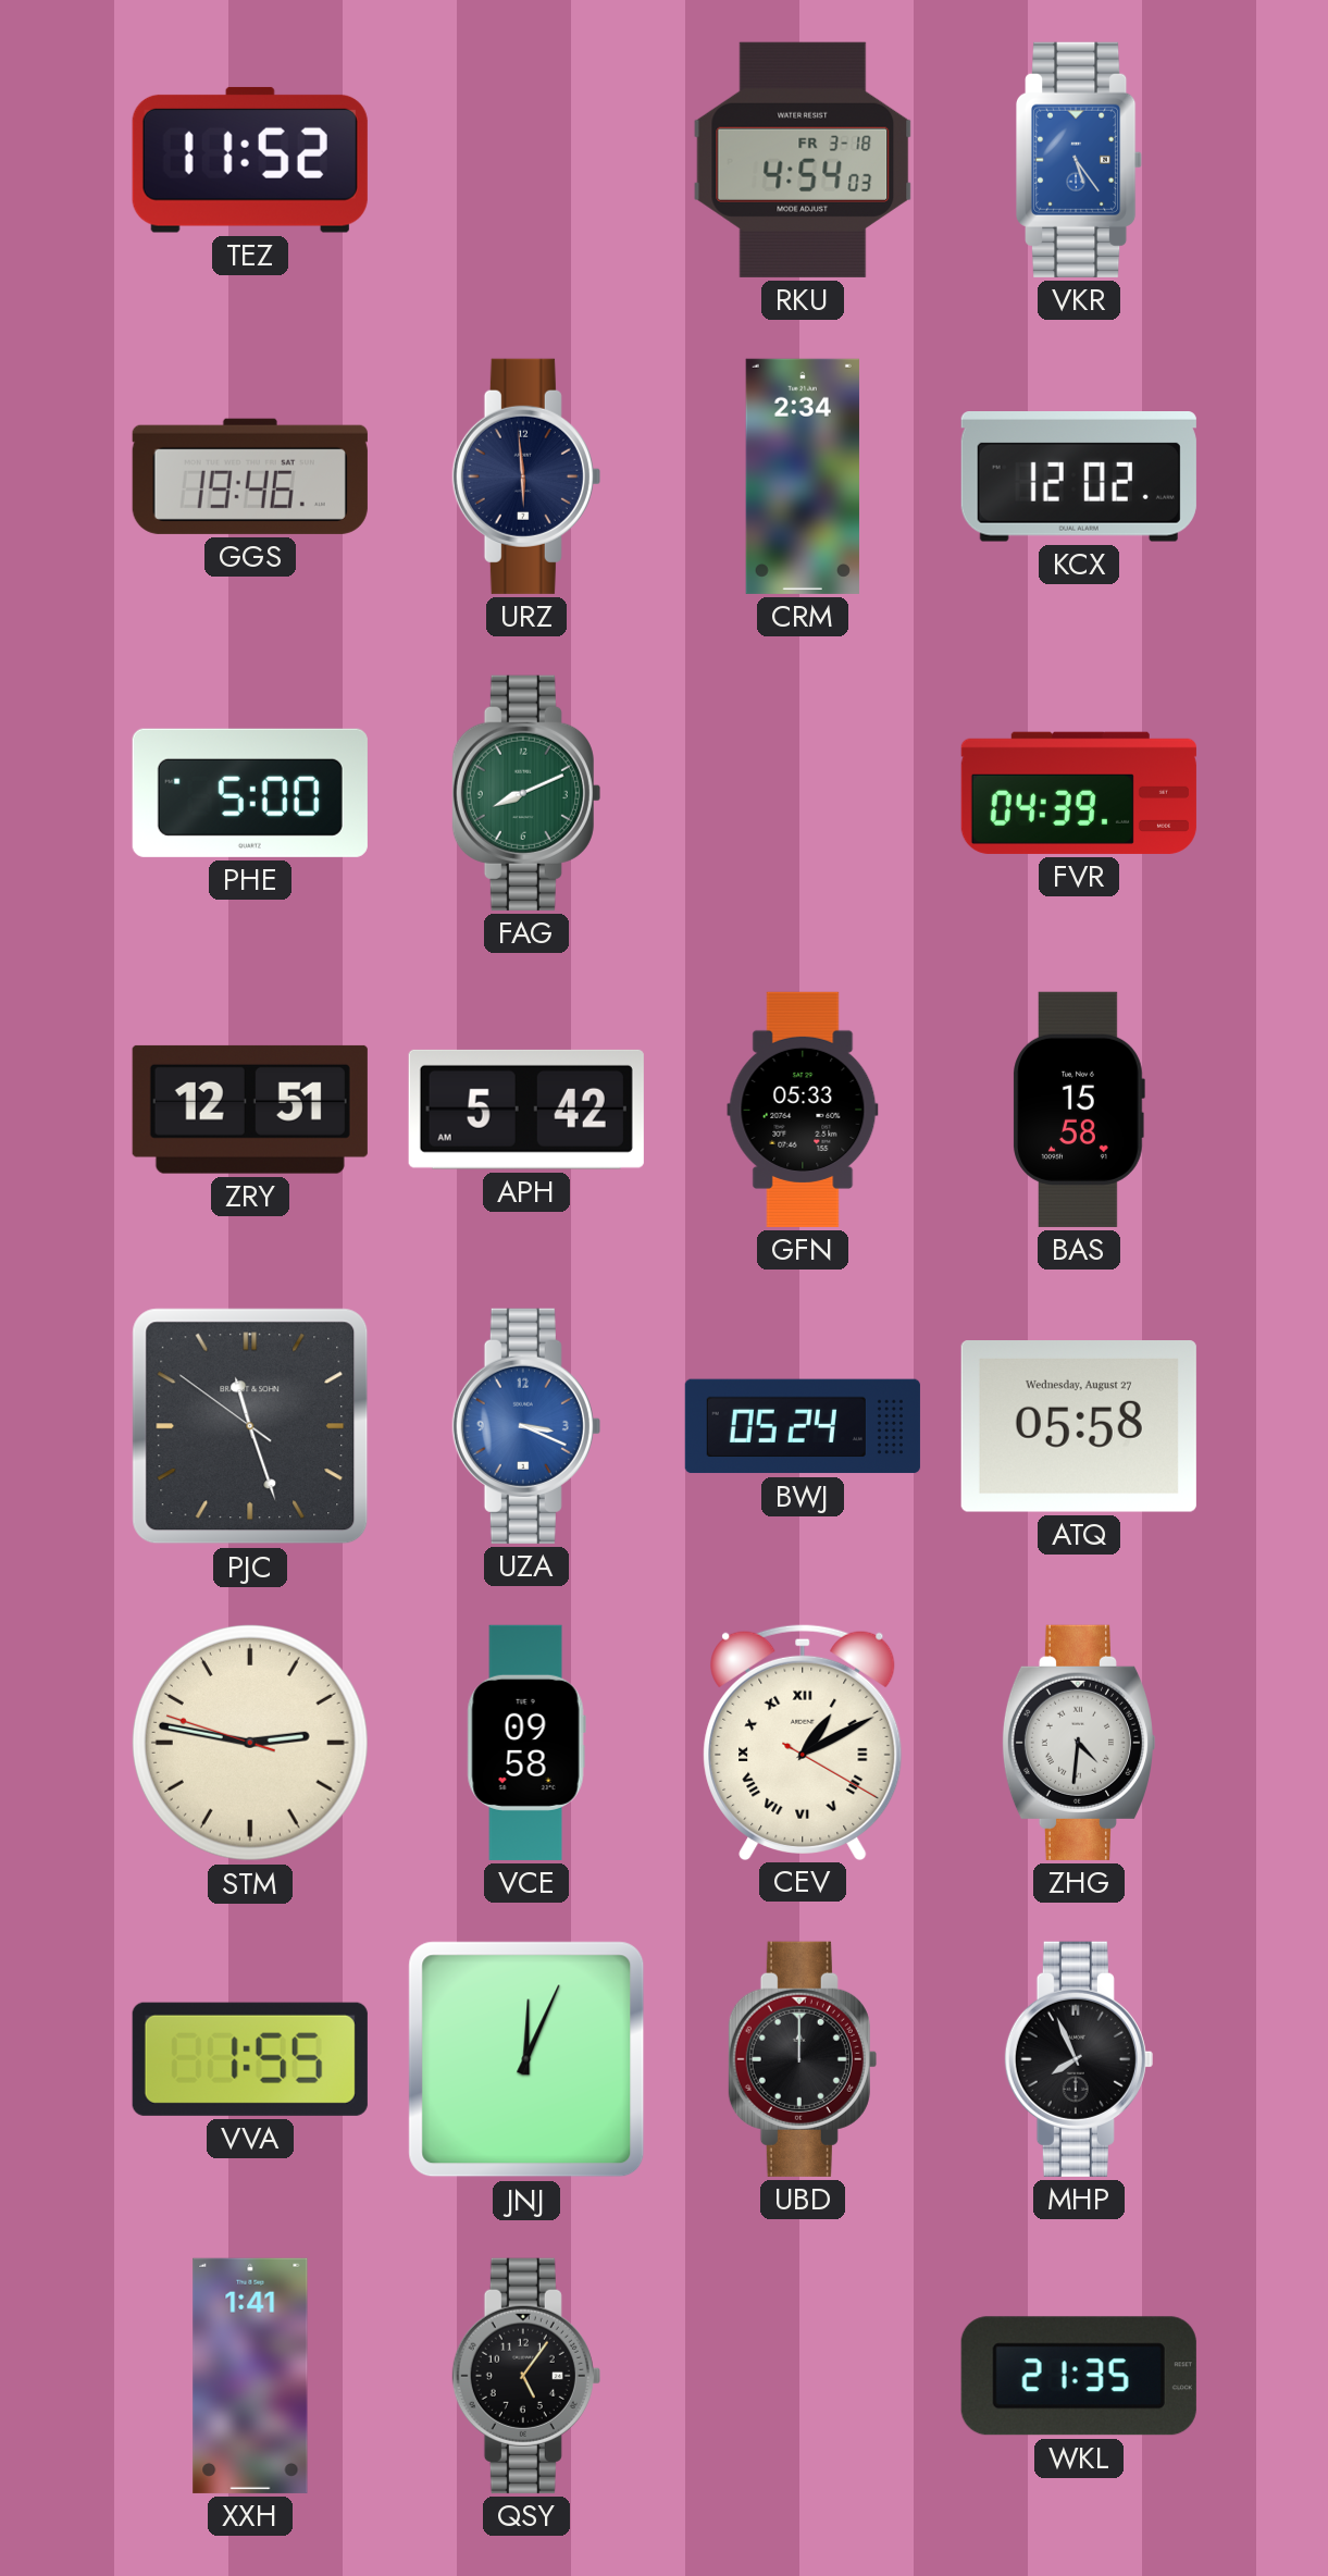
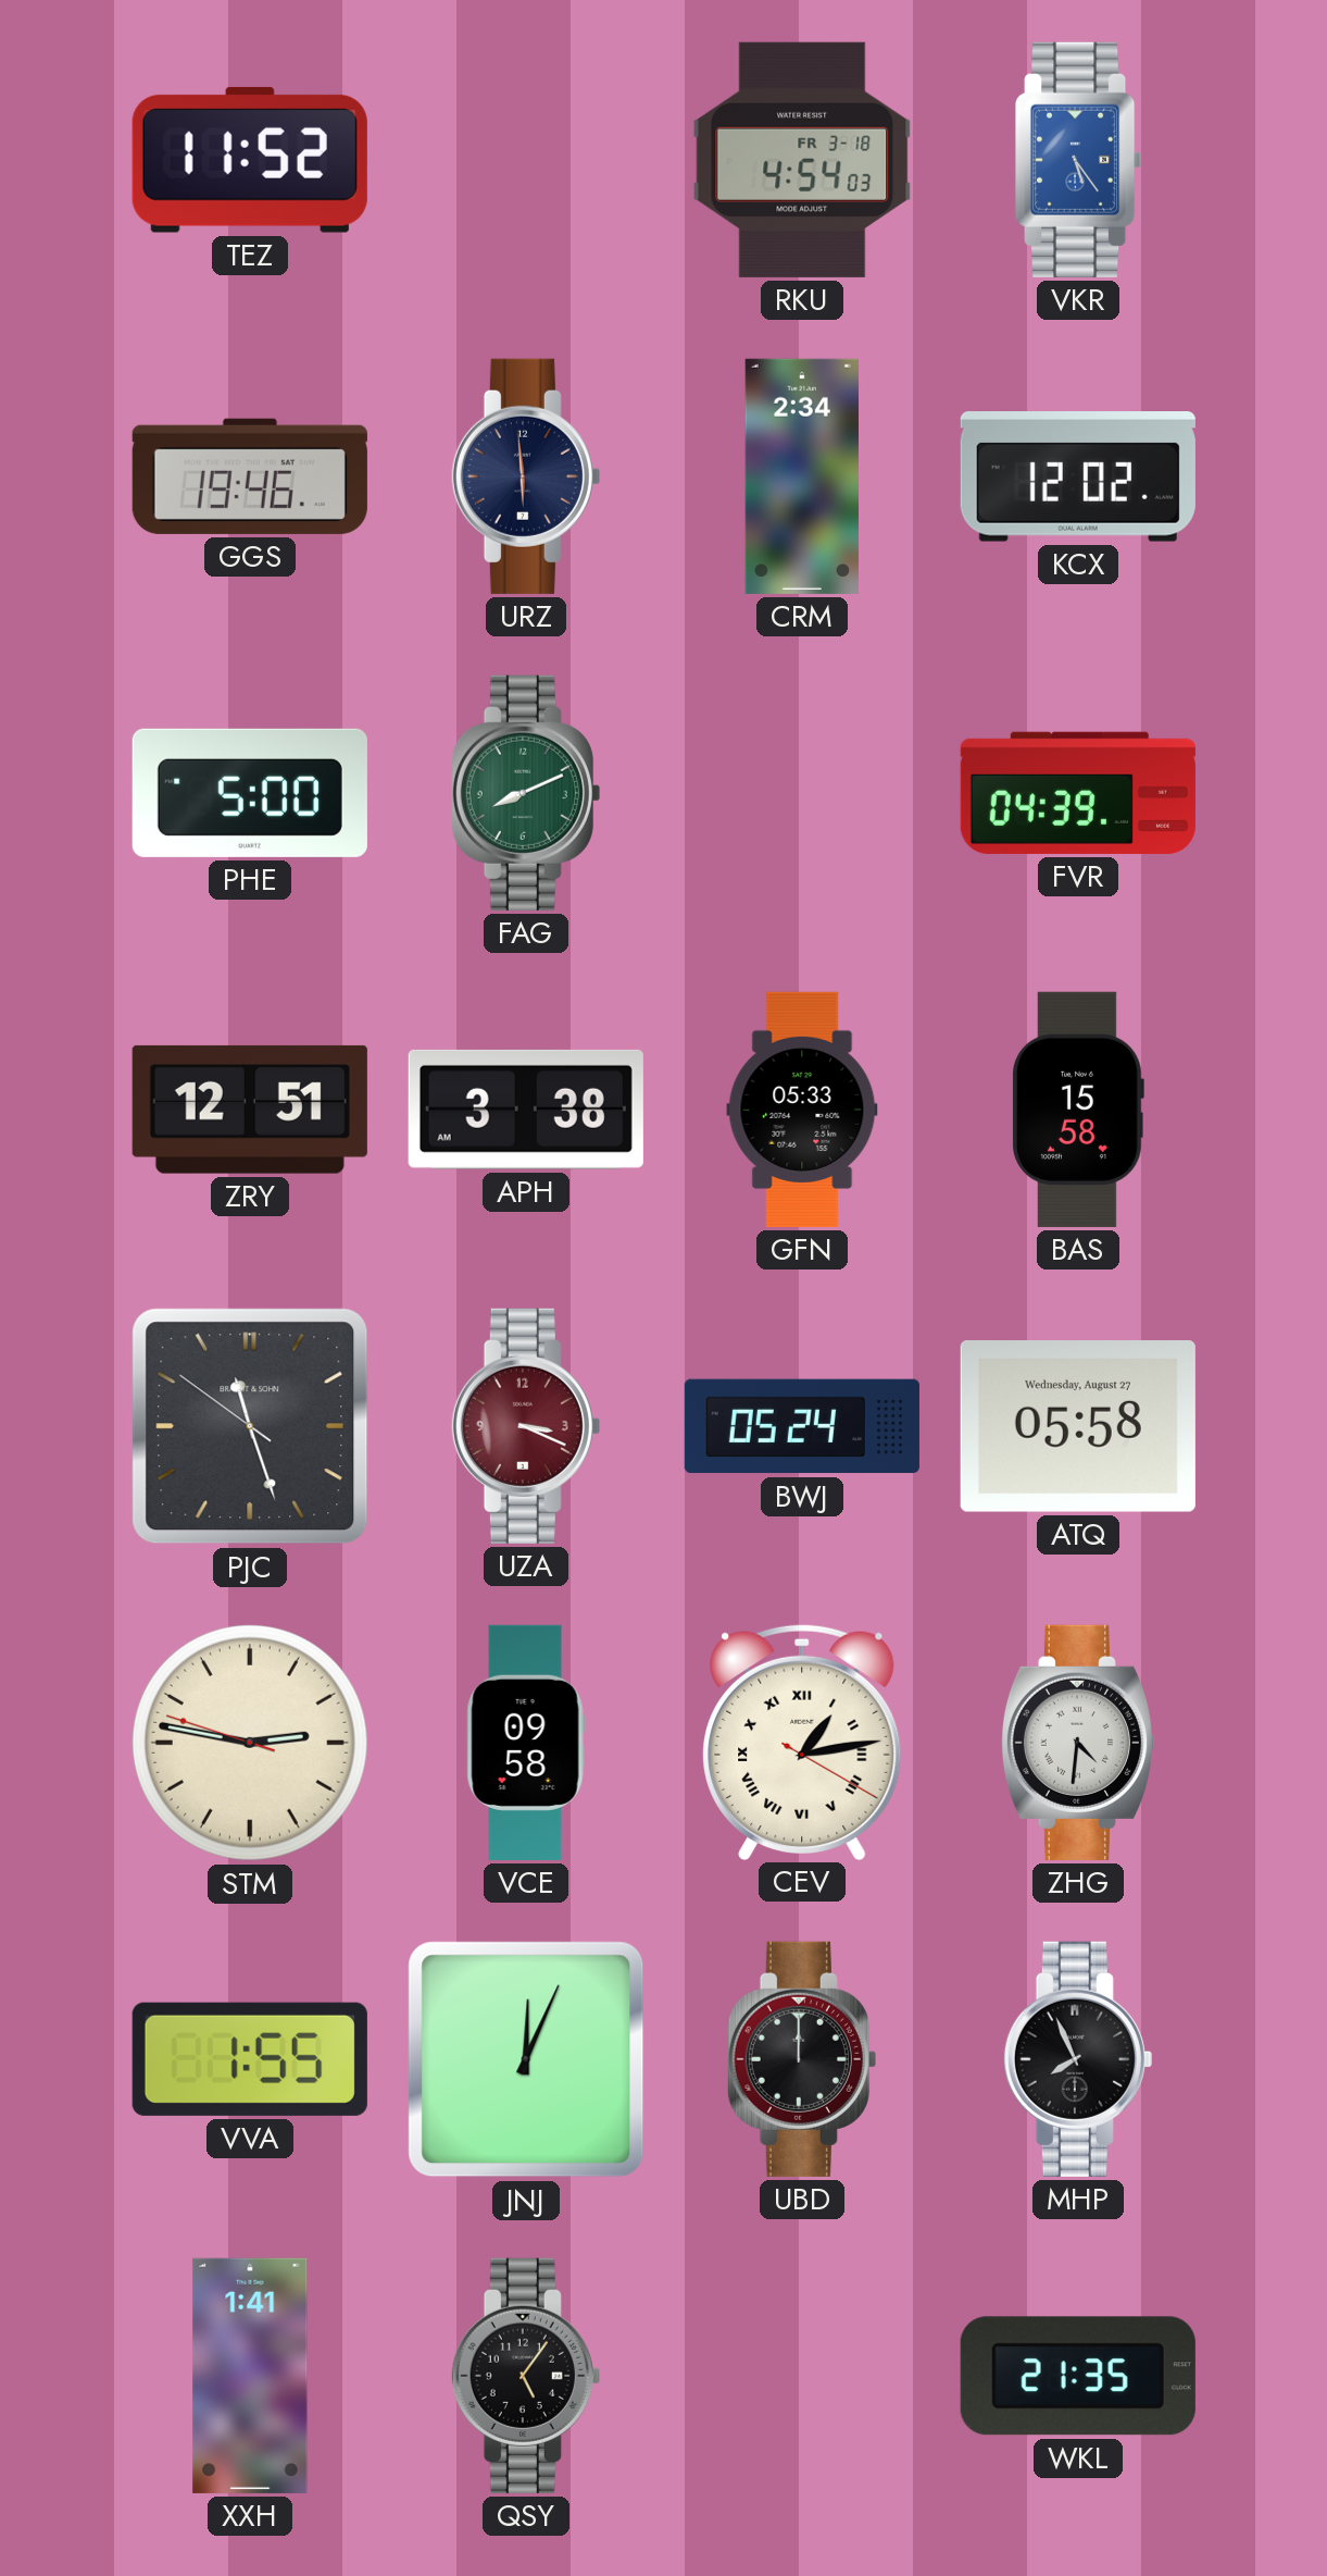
APH: 5:42 -> 3:38 (526, 1110)
UZA dial: blue -> burgundy (526, 1426)
CEV: 1:10 -> 1:13 (802, 1742)
